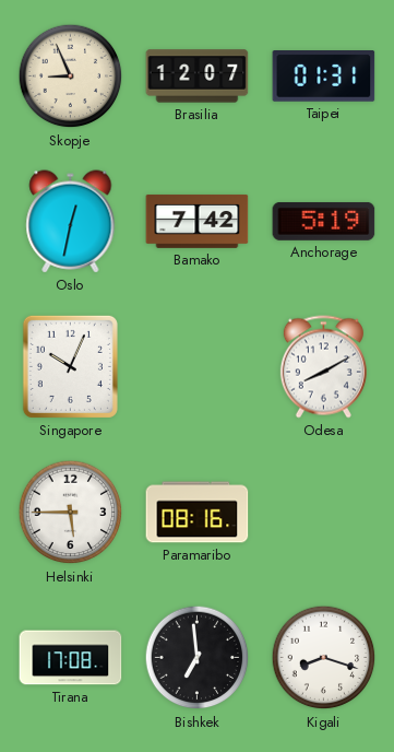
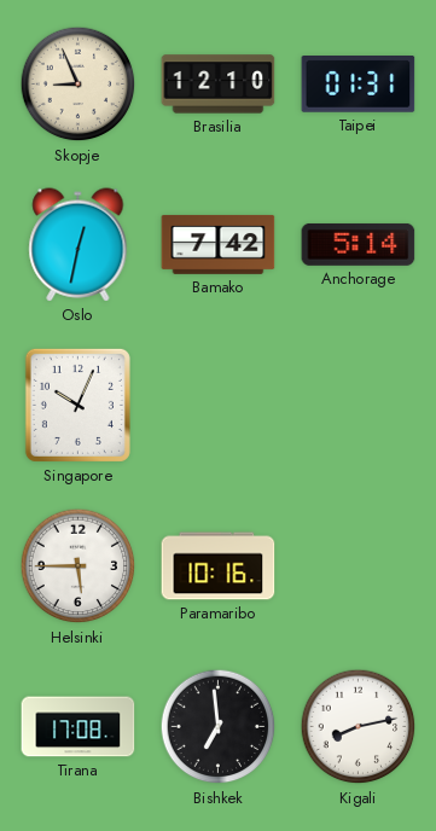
Brasilia: 12:07 -> 12:10 (219, 85)
Anchorage: 5:19 -> 5:14 (359, 244)
Odesa: 8:10 -> none (323, 367)
Paramaribo: 08:16 -> 10:16 (219, 566)
Kigali: 8:18 -> 8:13 (359, 727)
